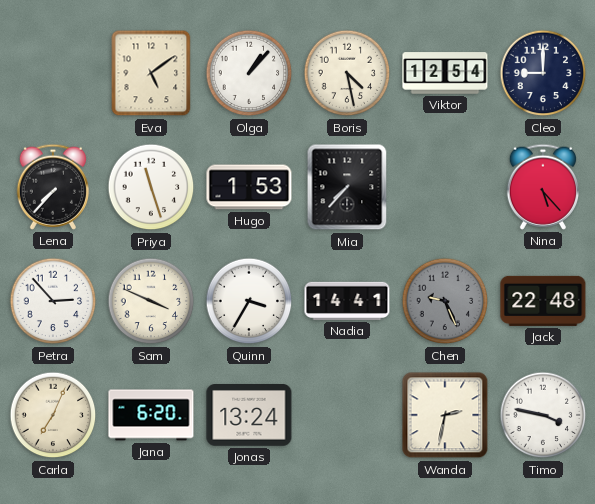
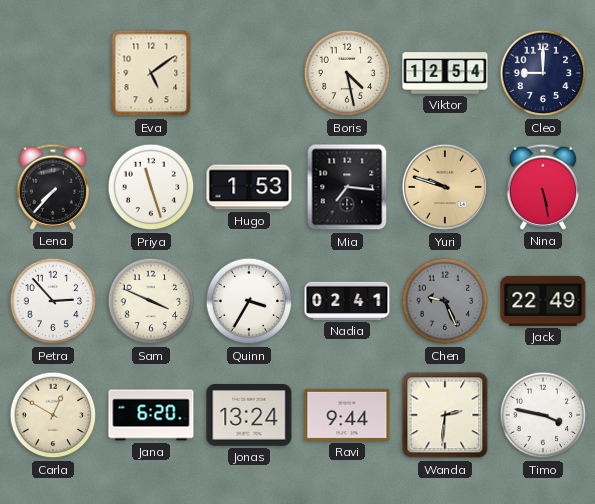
Olga: 1:07 -> none (249, 73)
Mia: 7:37 -> 7:16 (347, 187)
Yuri: none -> 9:48 (445, 187)
Nina: 5:23 -> 5:28 (542, 187)
Nadia: 14:41 -> 02:41 (347, 301)
Jack: 22:48 -> 22:49 (543, 301)
Carla: 7:04 -> 12:50 (53, 415)
Ravi: none -> 9:44 (347, 415)
Wanda: 2:32 -> 2:31 (445, 415)
